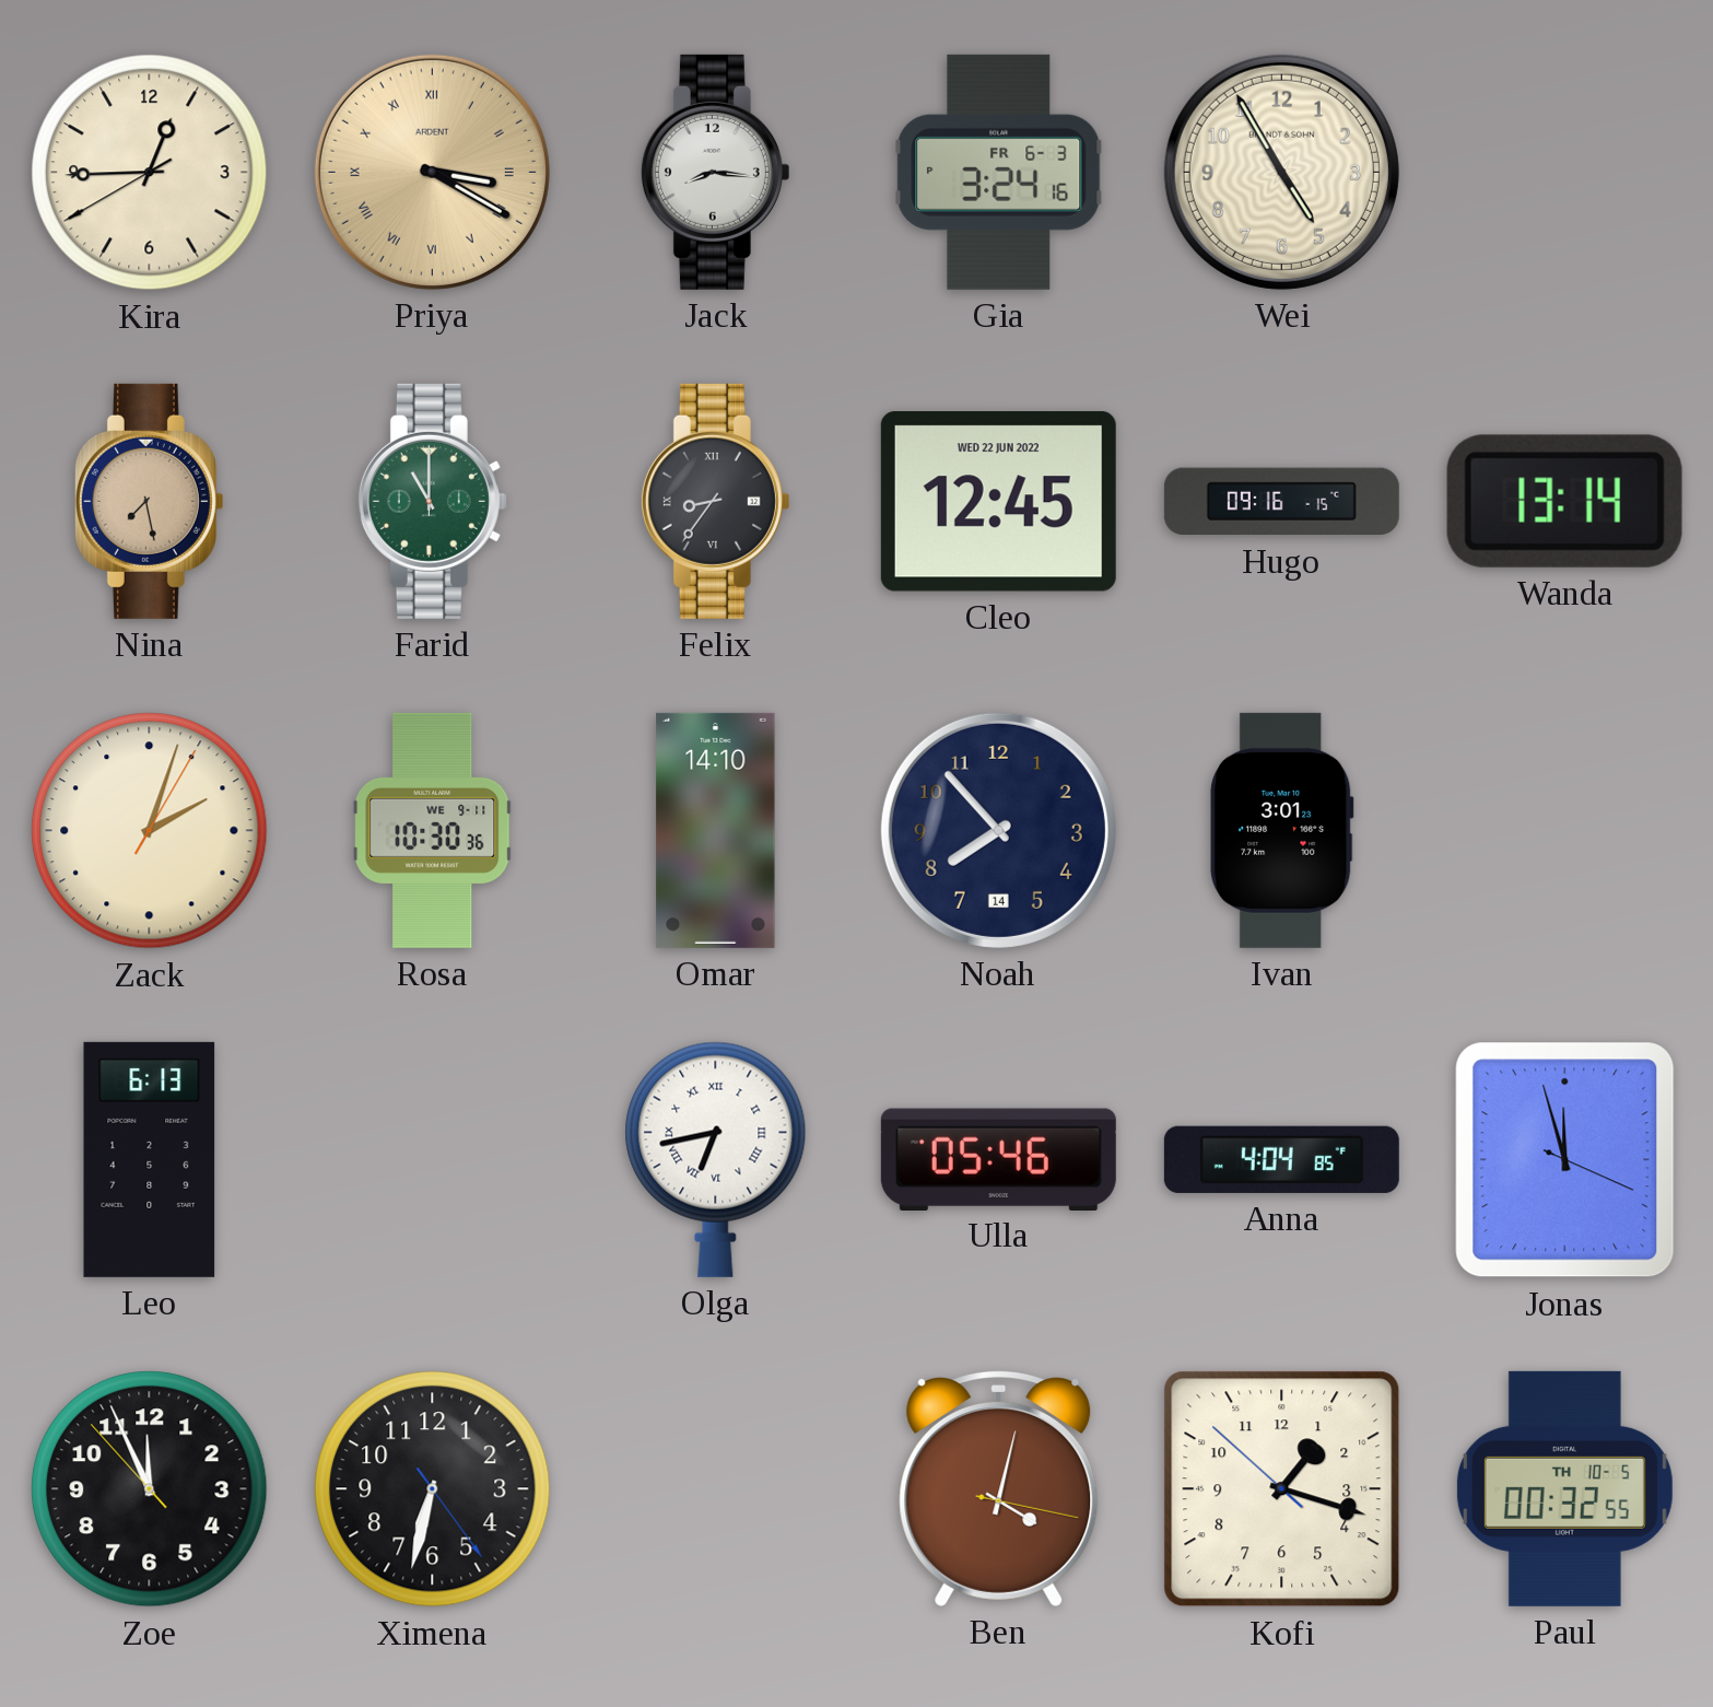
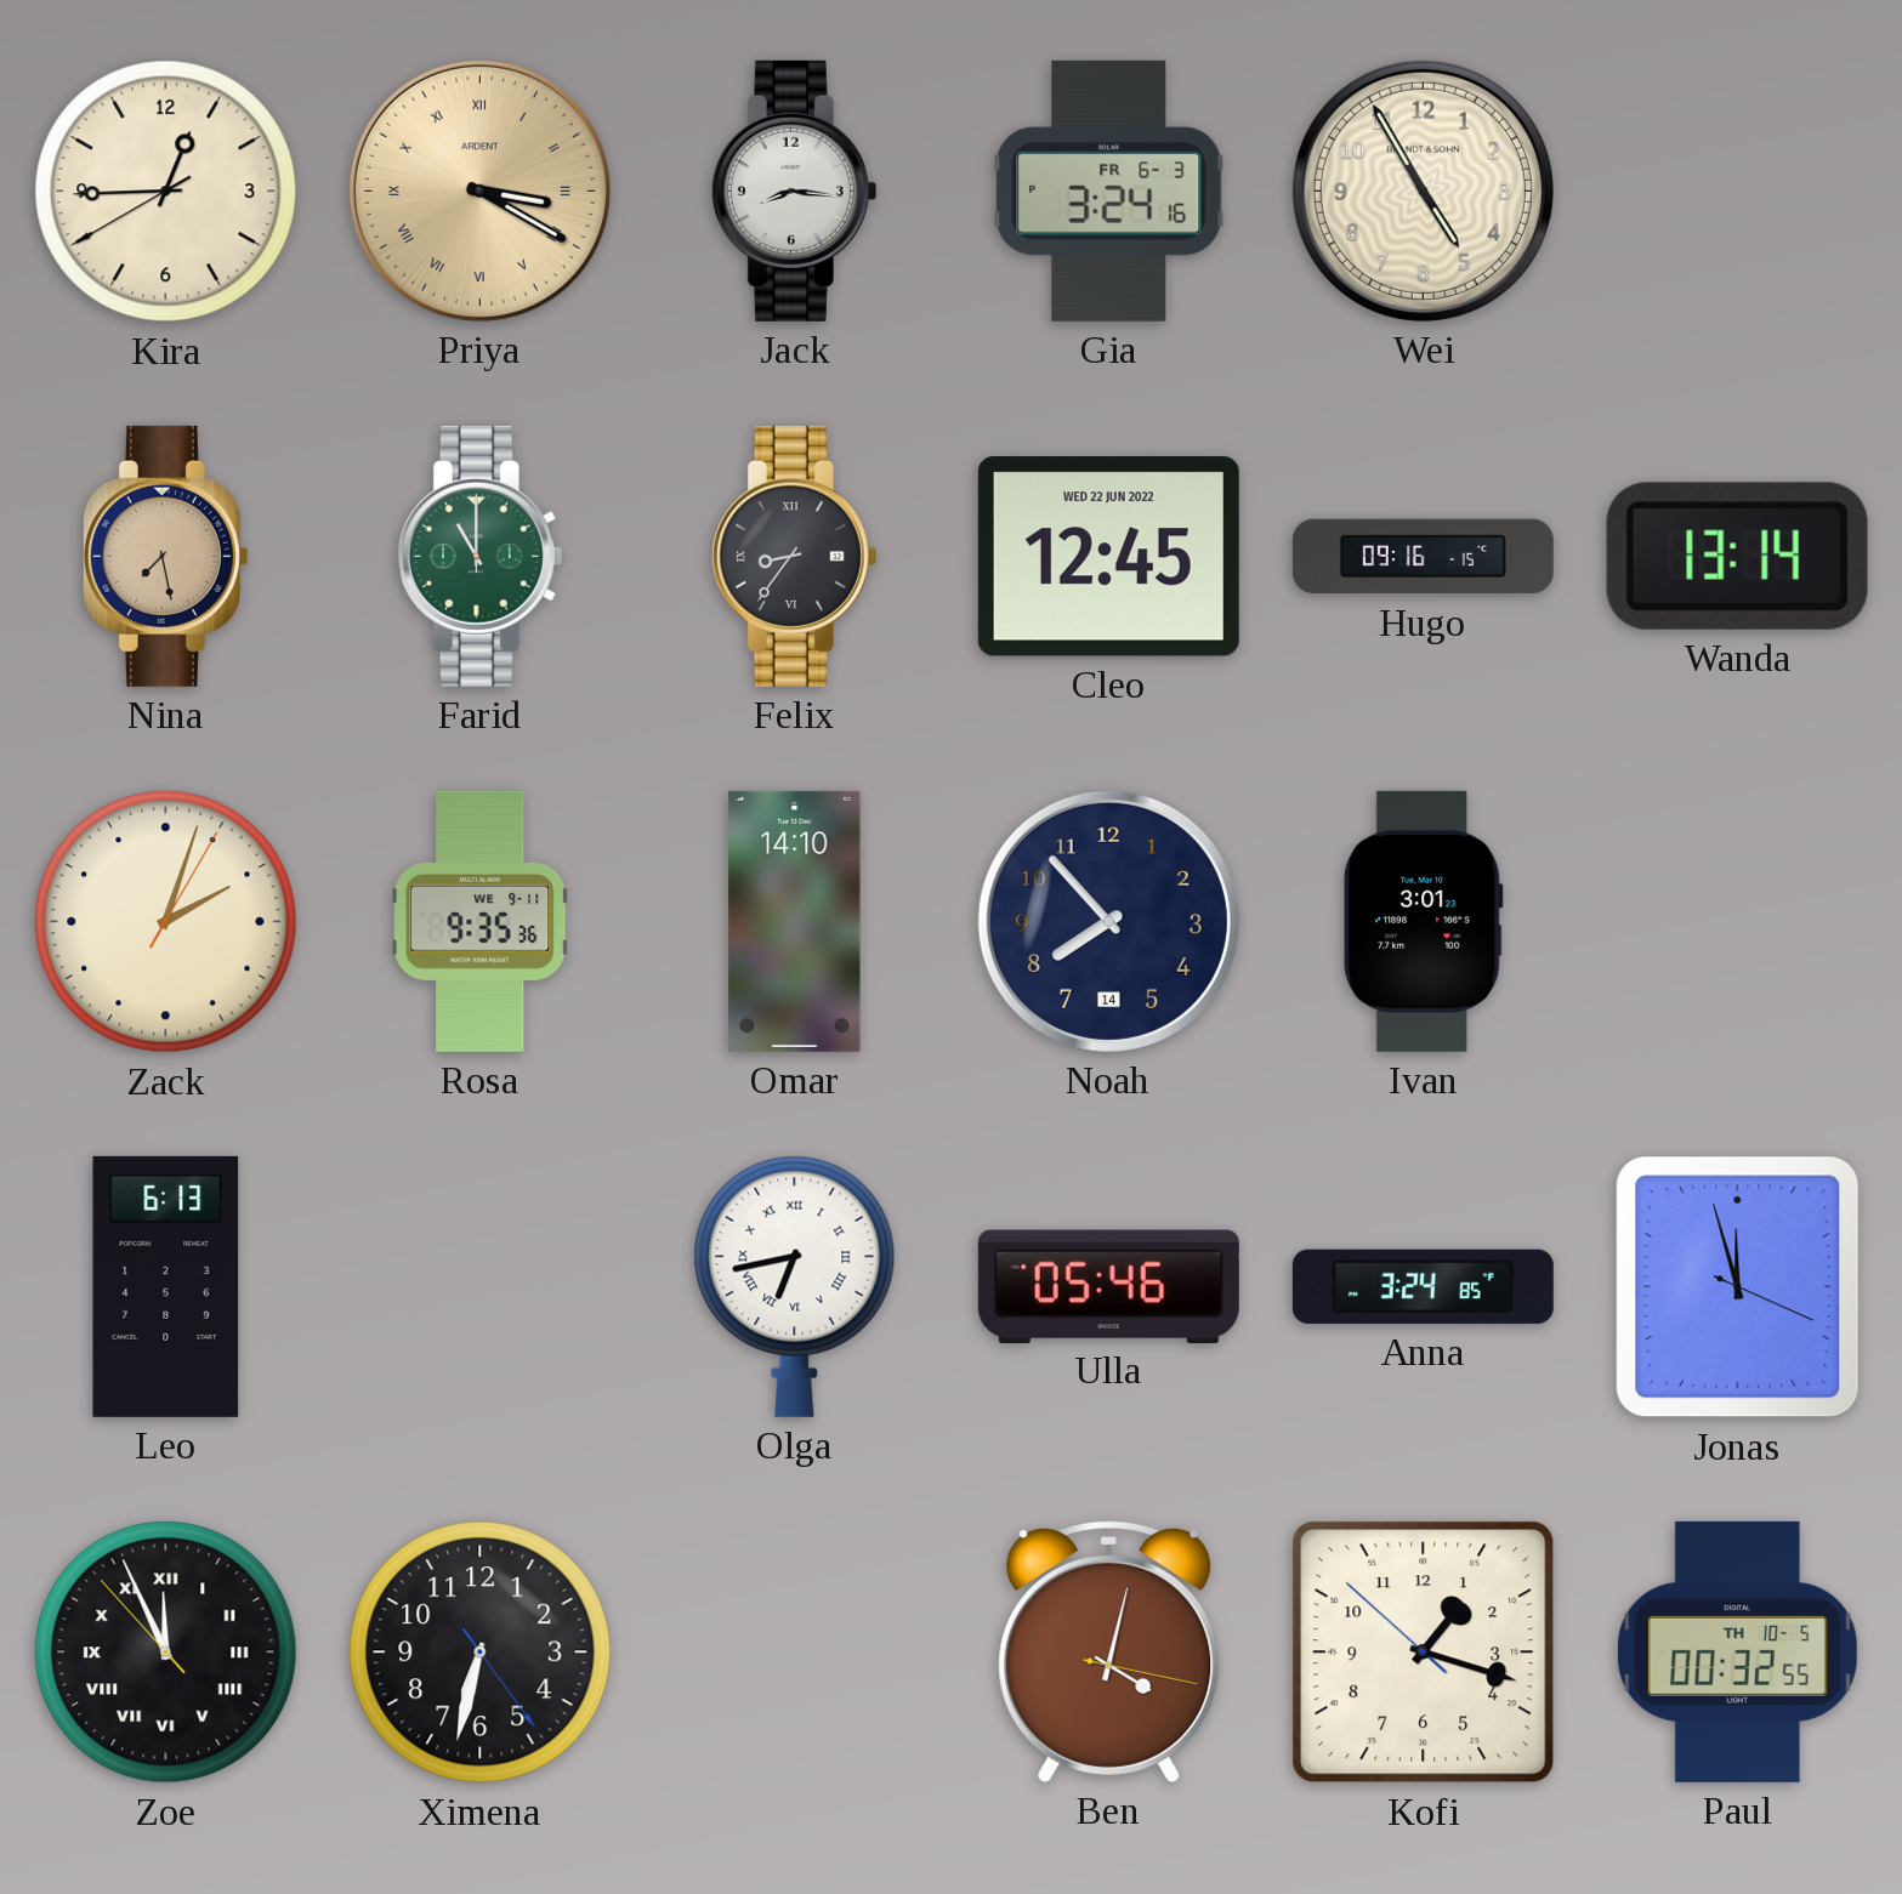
Rosa: 10:30 -> 9:35 (481, 921)
Anna: 4:04 -> 3:24 (1423, 1286)
Zoe numerals: Arabic -> Roman (166, 1653)
